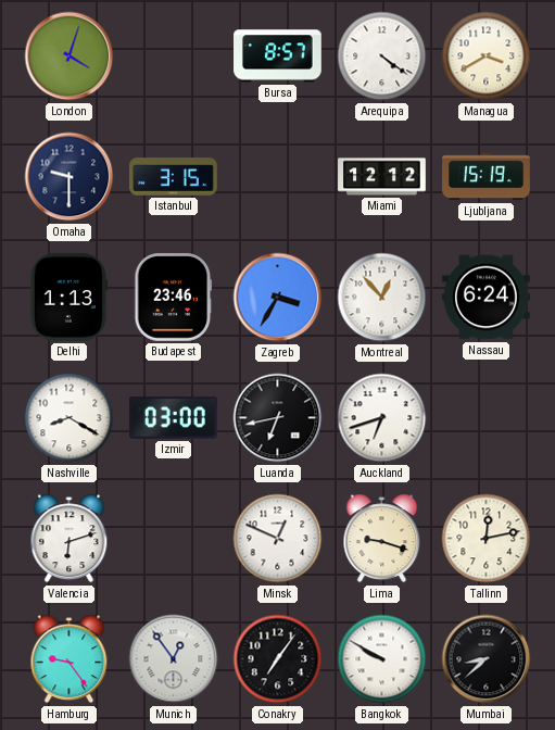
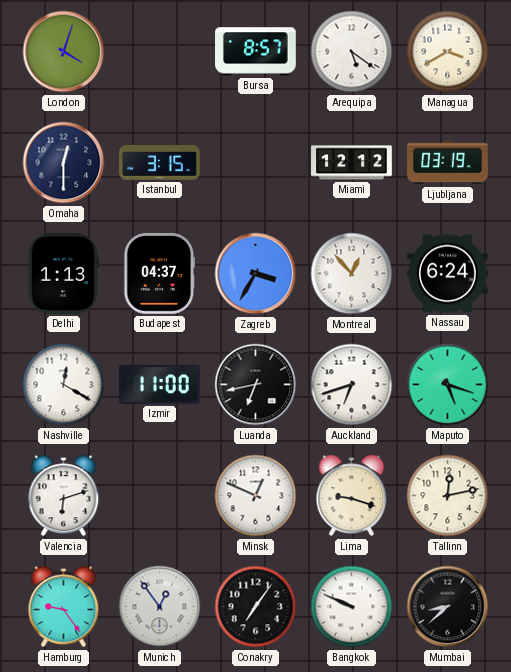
Arequipa: 4:21 -> 5:21 (352, 52)
Omaha: 9:30 -> 12:30 (64, 163)
Ljubljana: 15:19 -> 03:19 (448, 163)
Budapest: 23:46 -> 04:37 (160, 274)
Nashville: 8:20 -> 12:20 (64, 385)
Izmir: 03:00 -> 11:00 (160, 384)
Maputo: none -> 5:18 (448, 385)
Bangkok: 9:50 -> 9:49 (352, 607)
